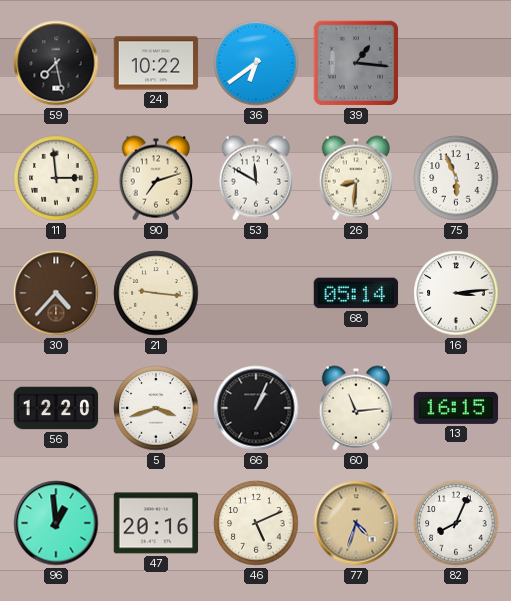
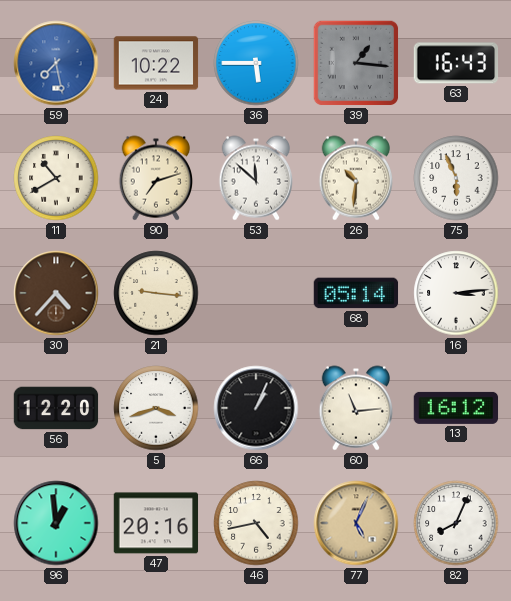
59 dial: black -> blue (56, 63)
36: 6:39 -> 5:45 (256, 63)
63: none -> 16:43 (456, 63)
11: 2:59 -> 10:40 (56, 178)
53: 11:50 -> 11:52 (256, 178)
26: 8:31 -> 10:31 (356, 178)
13: 16:15 -> 16:12 (456, 408)
46: 5:11 -> 4:43 (256, 523)
77: 4:33 -> 5:04 (356, 523)
